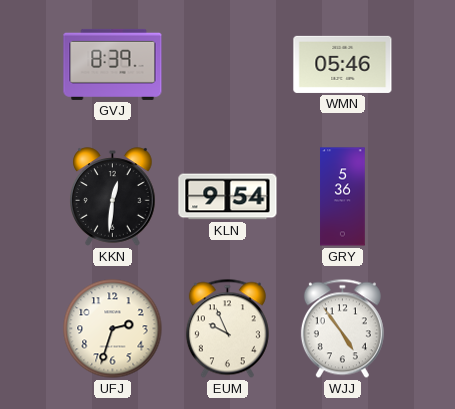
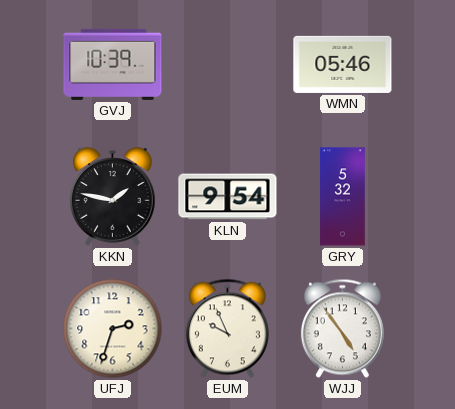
GVJ: 8:39 -> 10:39 (113, 64)
KKN: 12:31 -> 1:47 (113, 197)
GRY: 5:36 -> 5:32 (343, 197)
